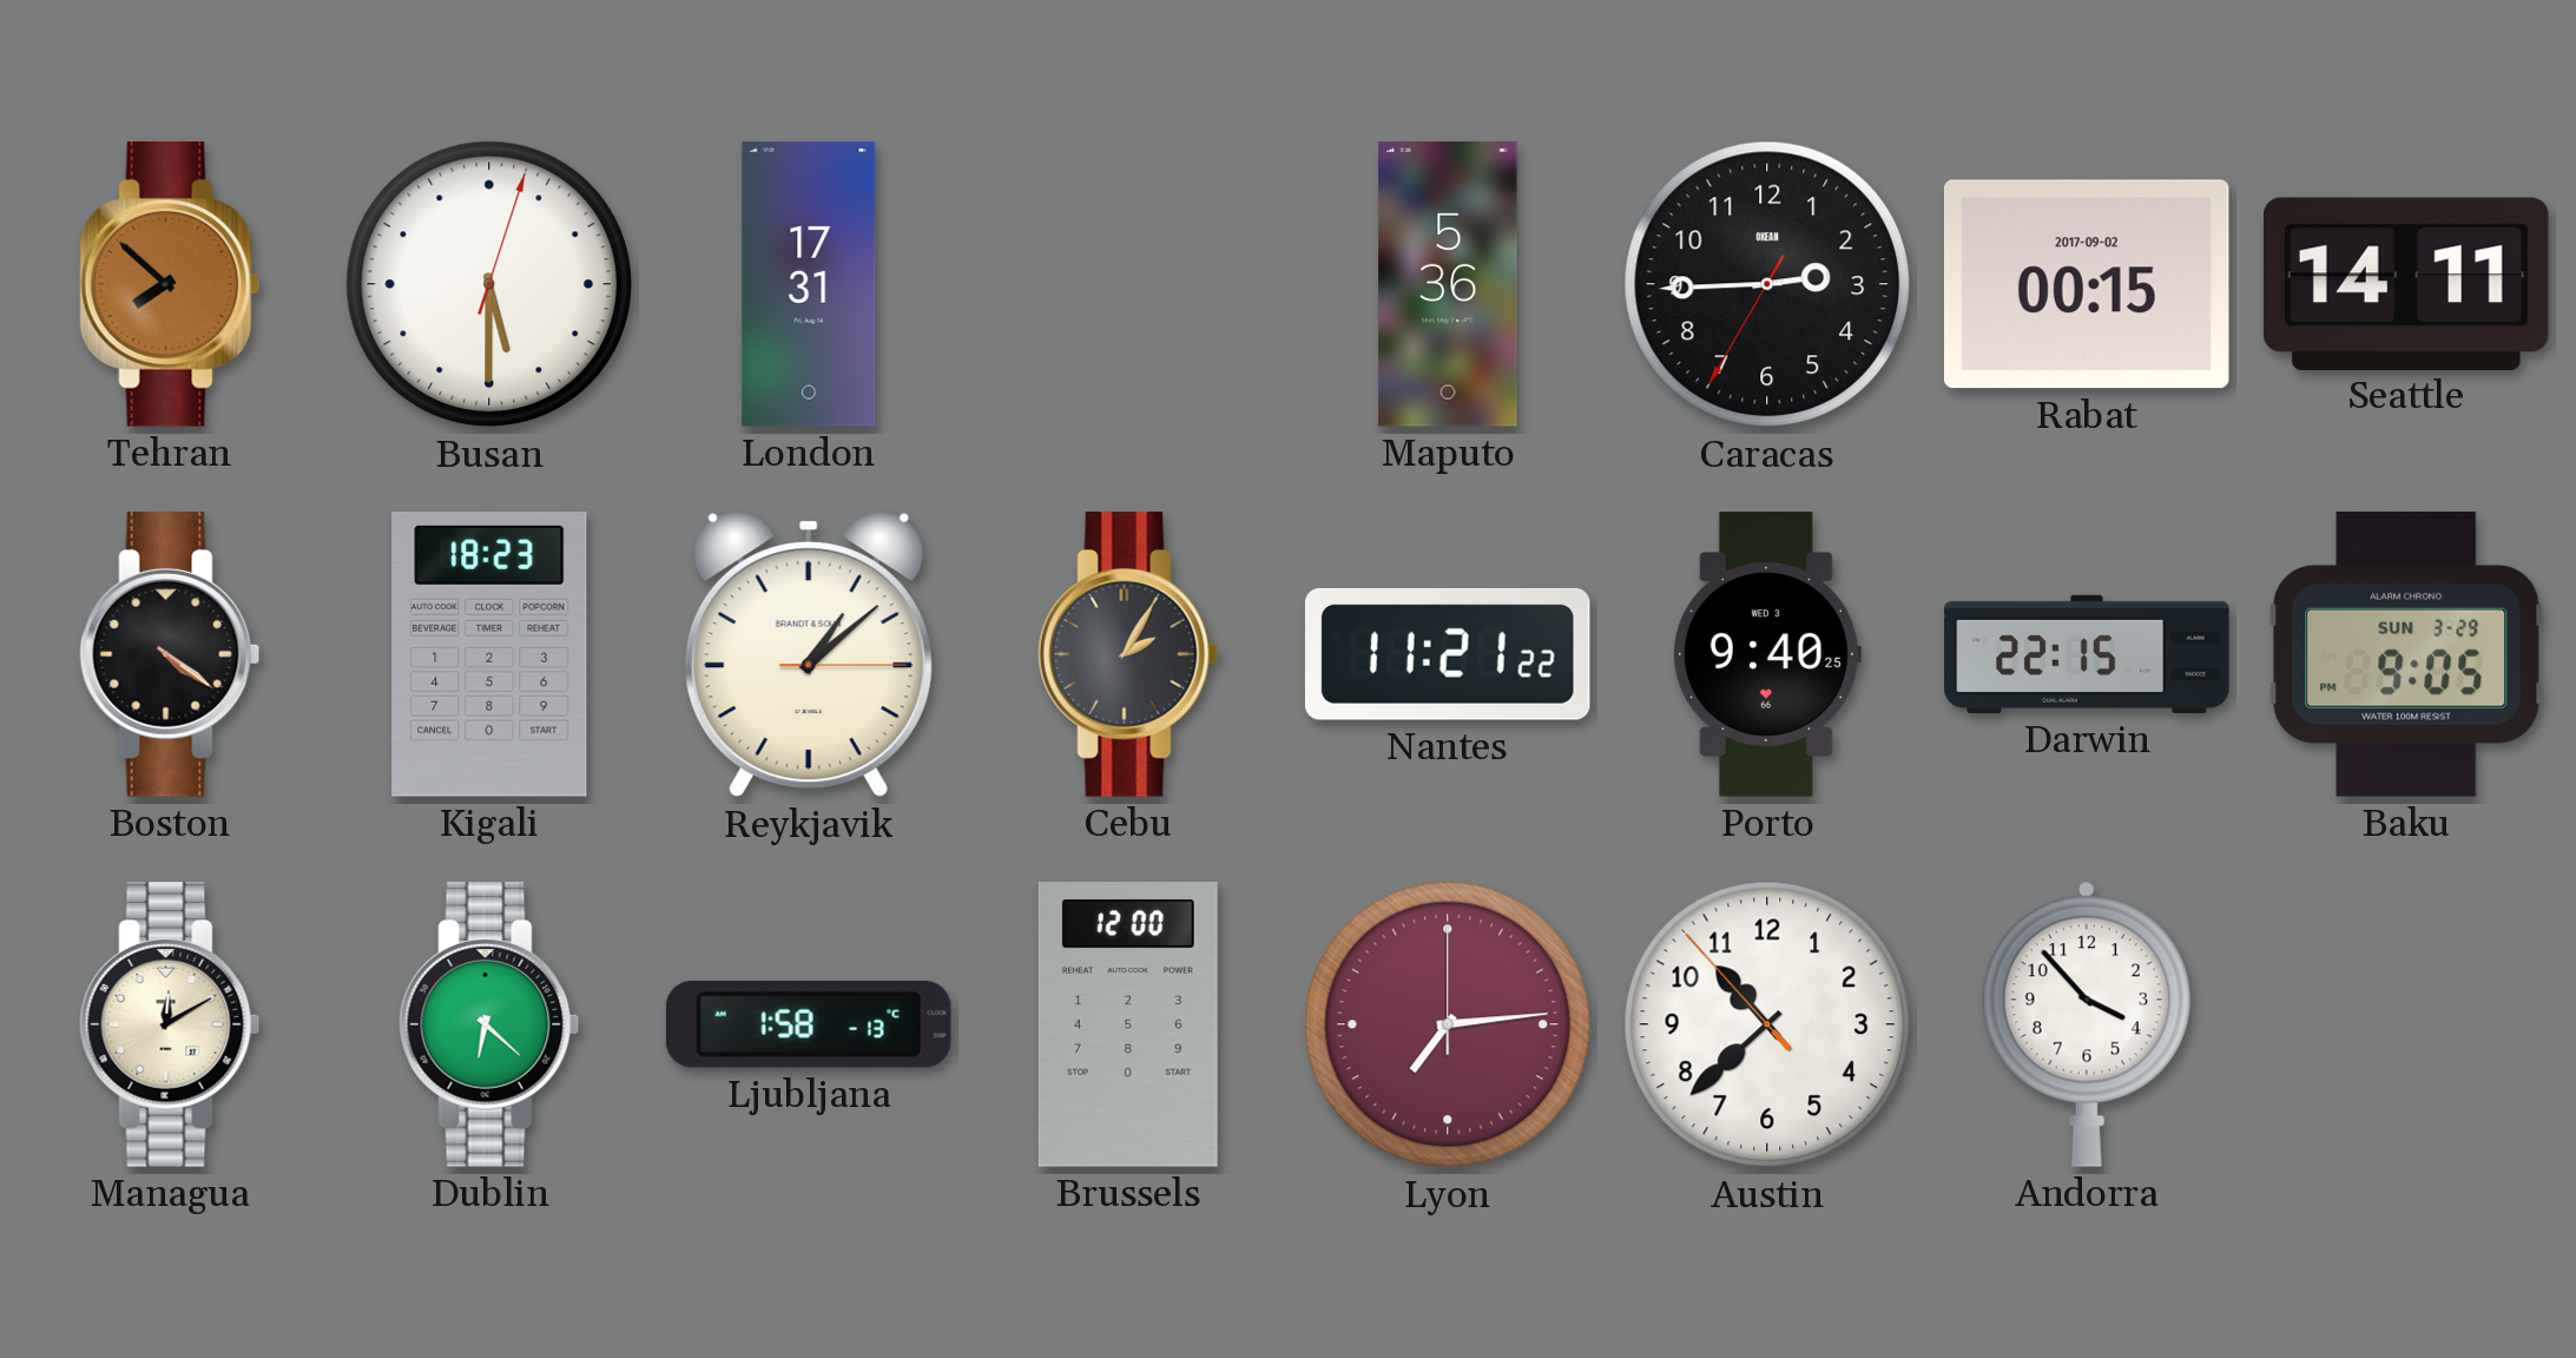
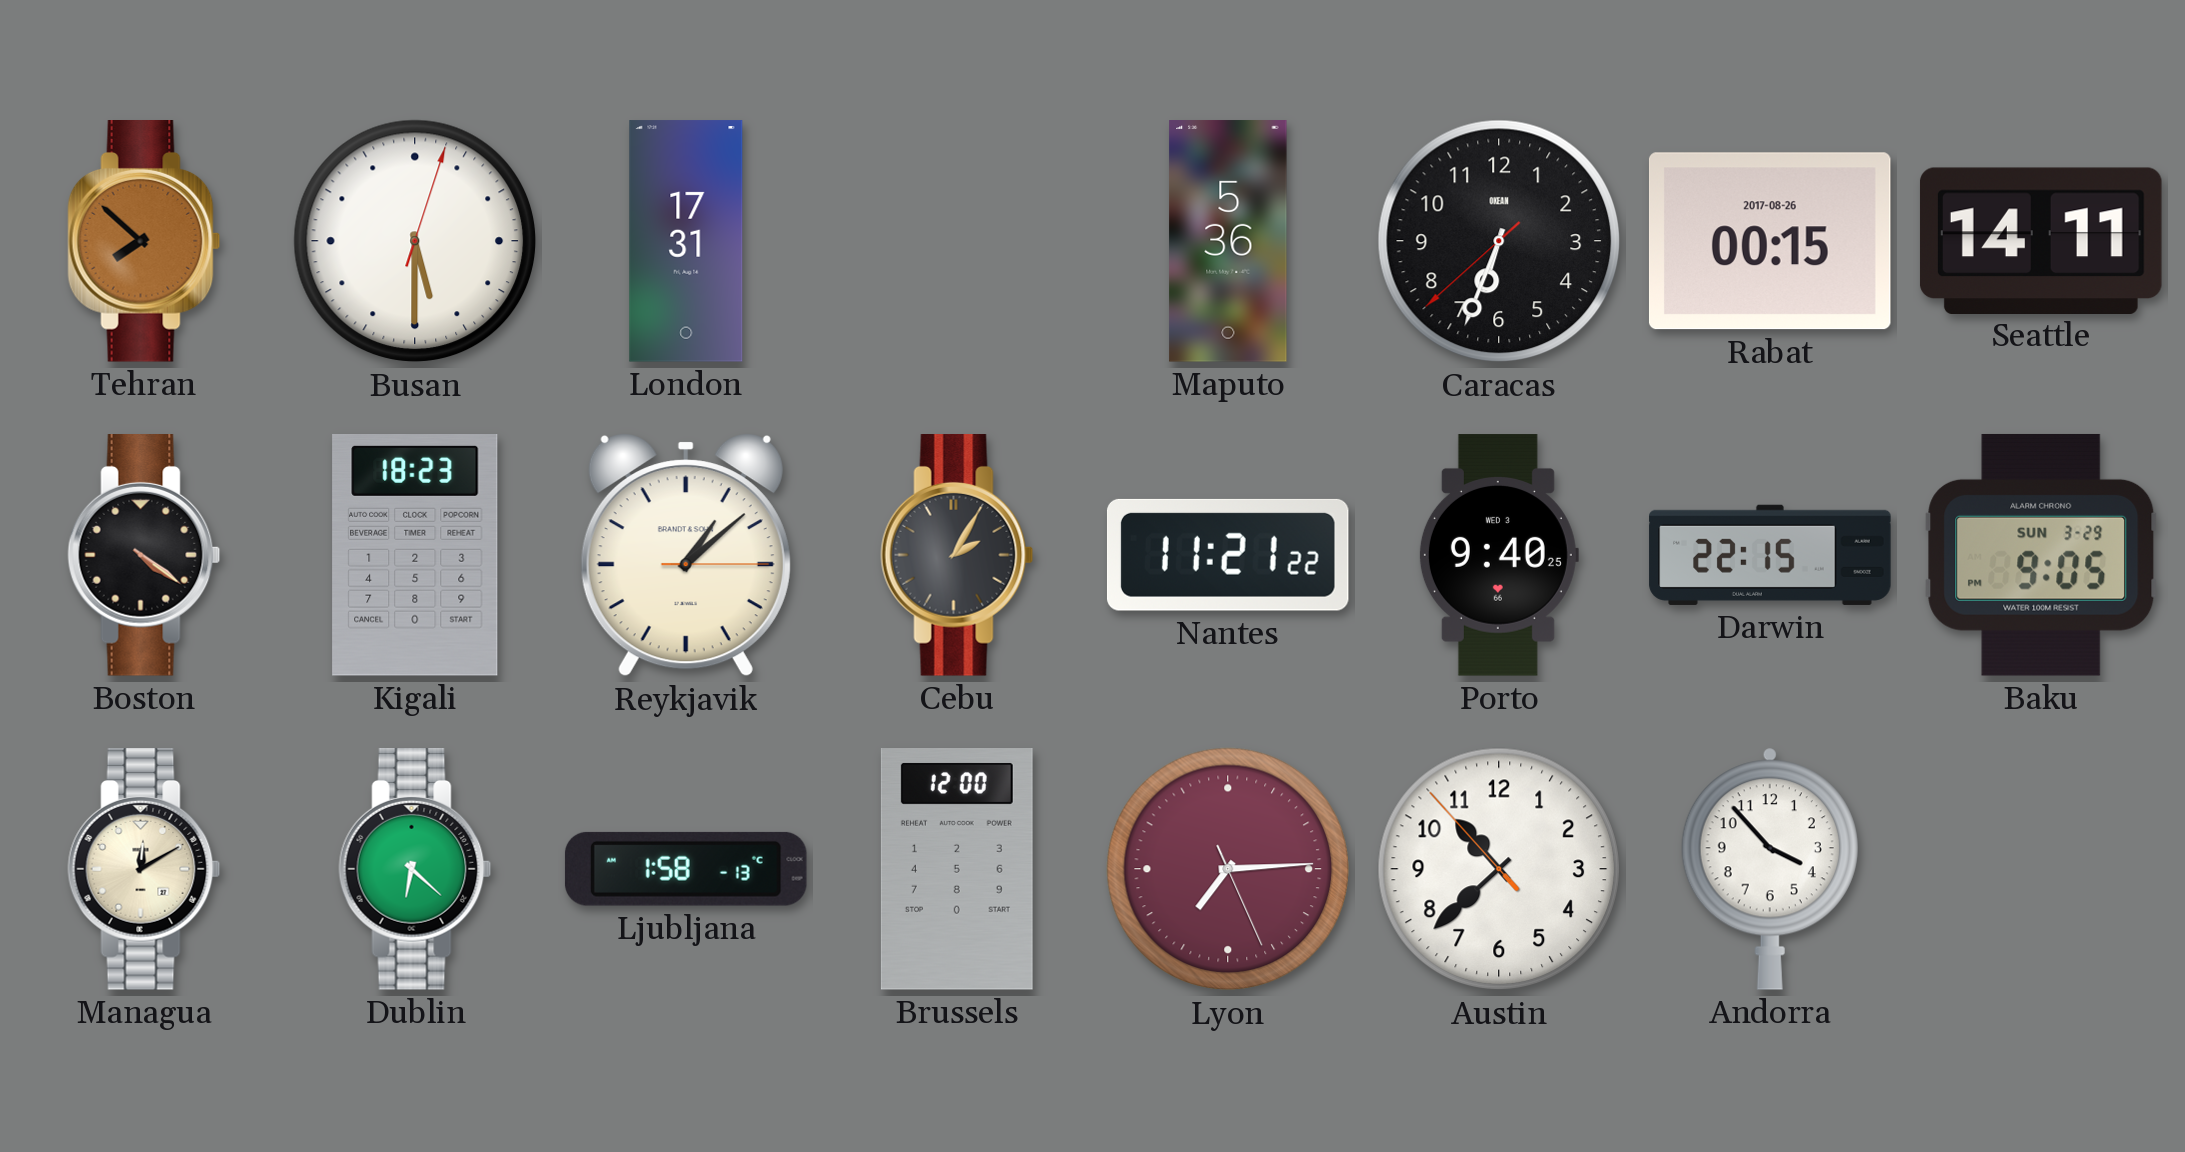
Caracas: 2:44 -> 6:33 (1499, 241)
Rabat date: 2017-09-02 -> 2017-08-26 (1770, 241)
Lyon: 7:14:00 -> 7:14:26 (1228, 869)
